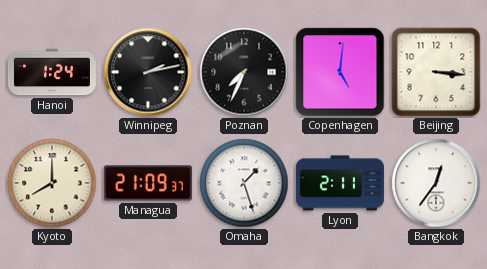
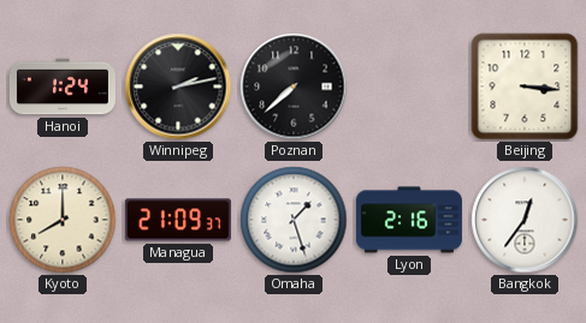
Poznan: 7:34 -> 7:38 (294, 86)
Copenhagen: 5:01 -> none (340, 72)
Lyon: 2:11 -> 2:16 (409, 220)
